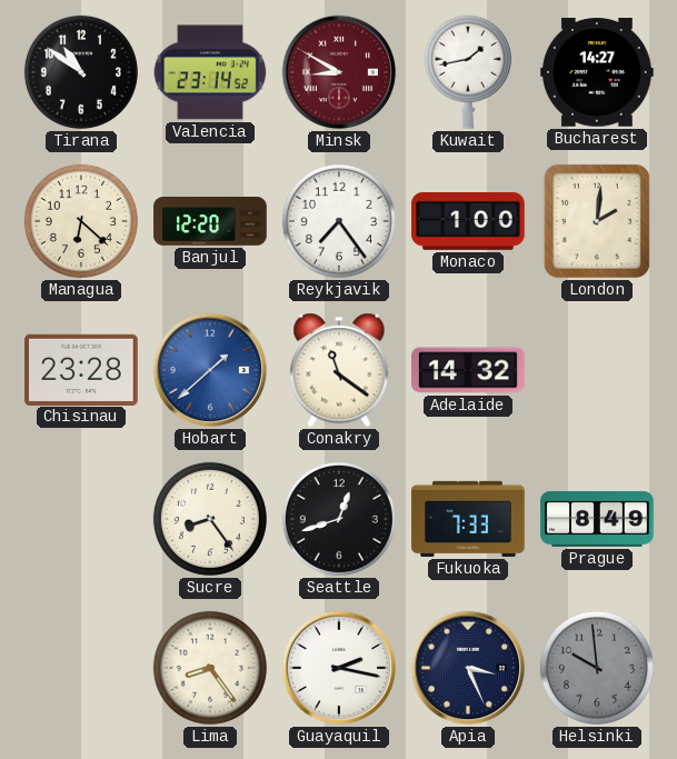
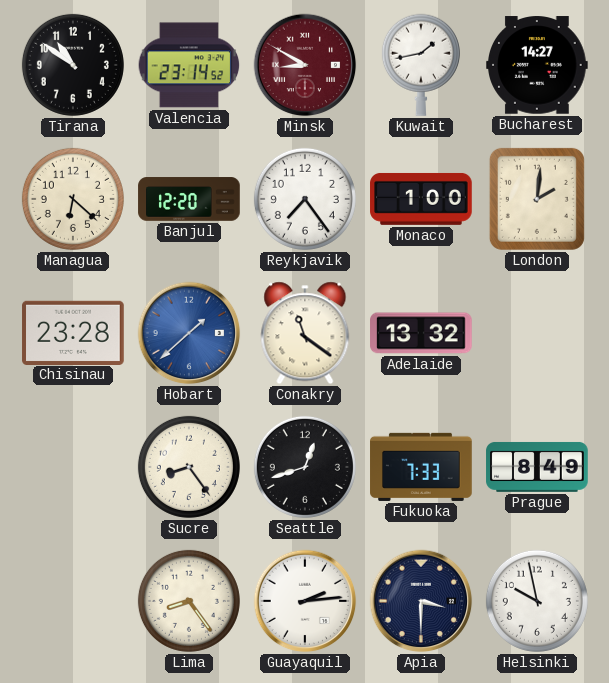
Adelaide: 14:32 -> 13:32 (421, 333)
Guayaquil: 2:17 -> 2:14 (305, 601)
Apia: 3:26 -> 3:30 (421, 601)
Helsinki: 9:59 -> 9:58 (537, 601)
Helsinki dial: grey -> white (537, 601)
